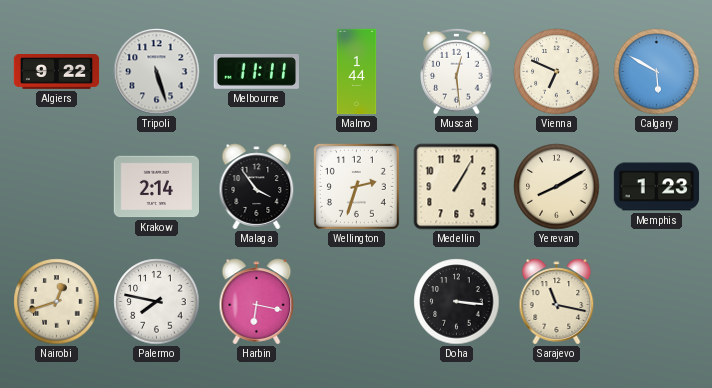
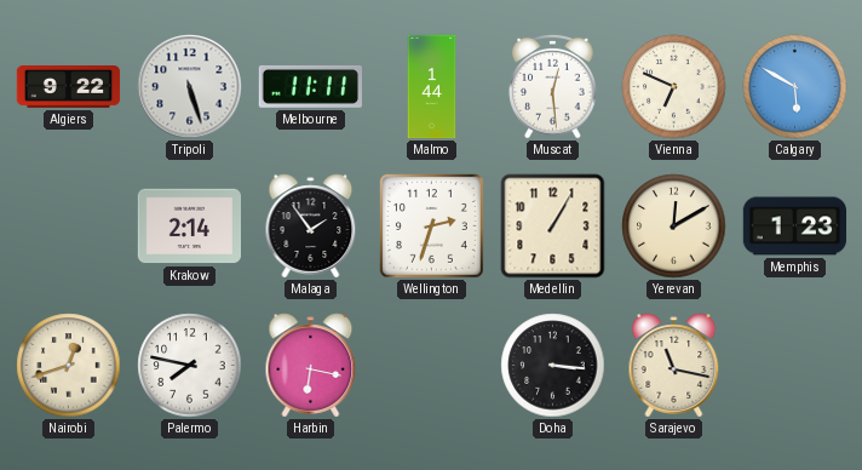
Malaga: 3:54 -> 1:54 (311, 227)
Yerevan: 8:10 -> 12:10 (674, 227)
